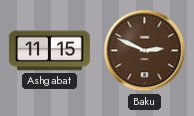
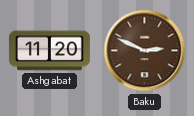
Ashgabat: 11:15 -> 11:20 (49, 51)
